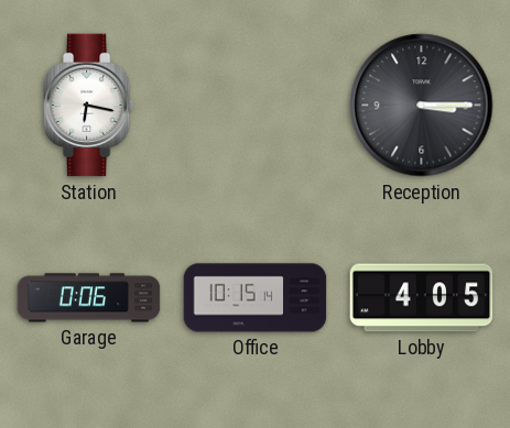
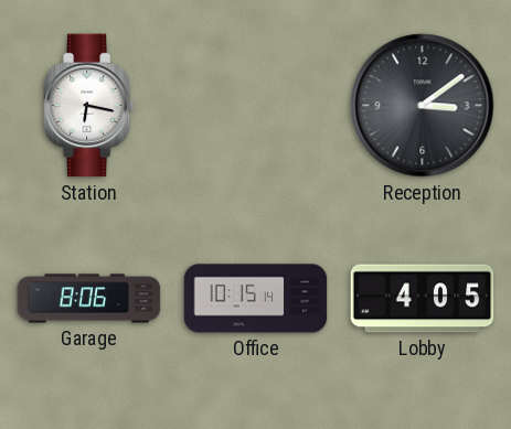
Reception: 3:15 -> 3:09 (423, 106)
Garage: 0:06 -> 8:06 (89, 299)
